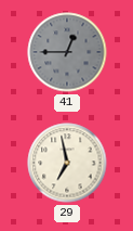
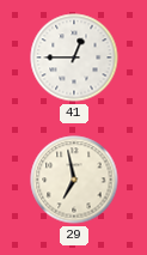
41 dial: grey -> white (74, 57)
